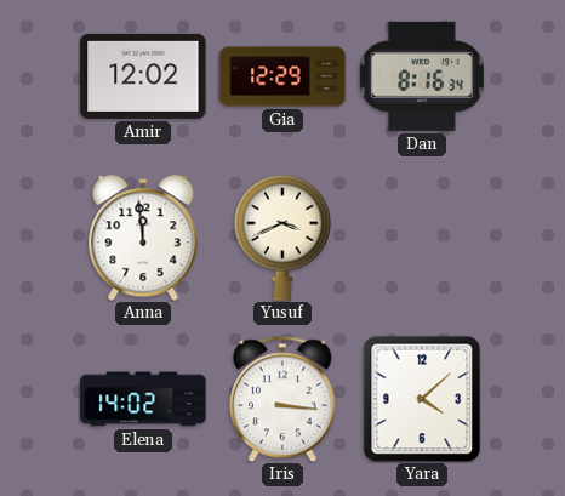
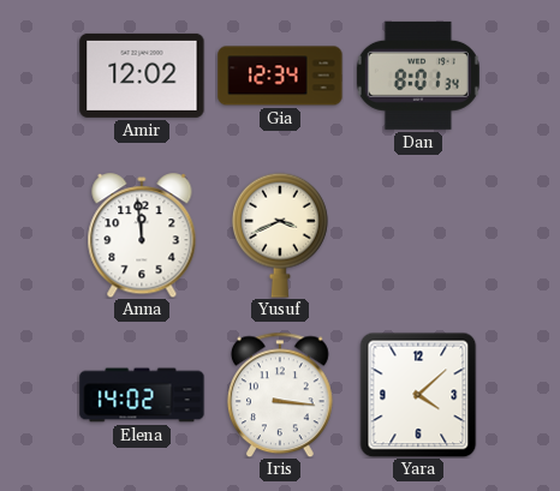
Gia: 12:29 -> 12:34 (280, 76)
Dan: 8:16 -> 8:01 (418, 76)
